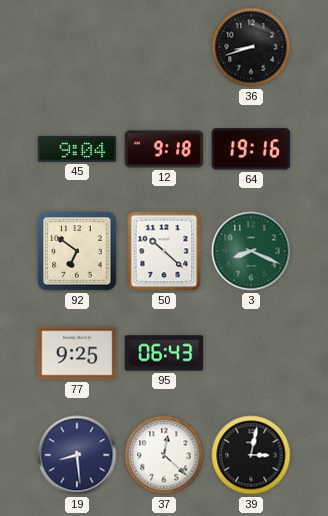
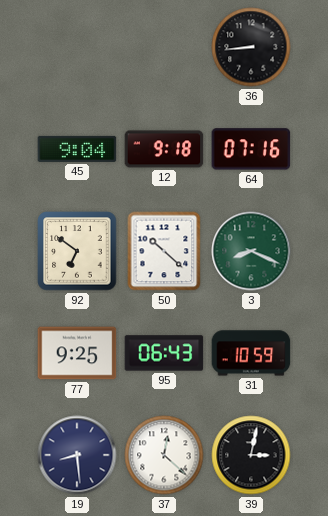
36: 8:42 -> 8:44 (251, 47)
64: 19:16 -> 07:16 (251, 149)
31: none -> 10:59 (251, 353)
